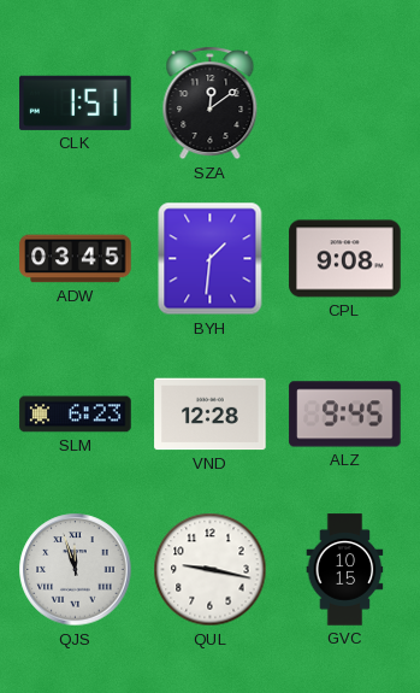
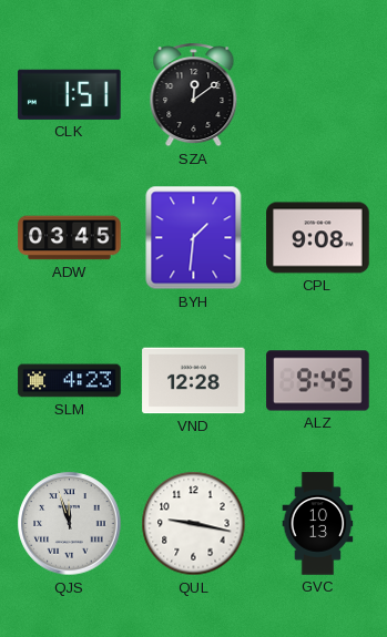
SLM: 6:23 -> 4:23 (70, 381)
GVC: 10:15 -> 10:13 (318, 524)
